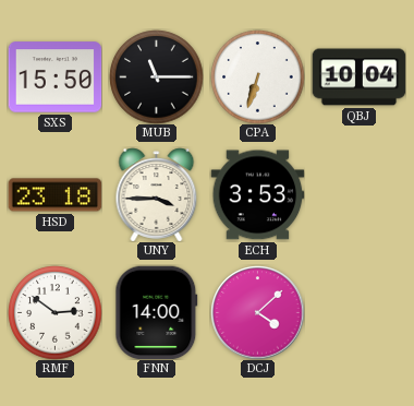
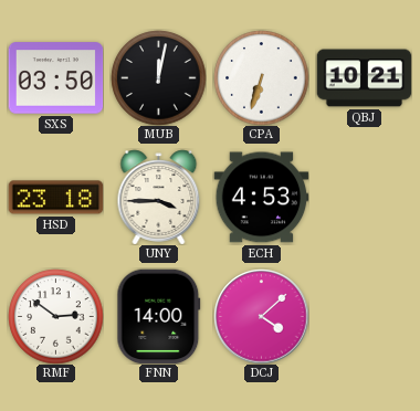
SXS: 15:50 -> 03:50 (55, 78)
MUB: 11:15 -> 12:02 (158, 77)
QBJ: 10:04 -> 10:21 (364, 78)
ECH: 3:53 -> 4:53 (261, 198)
